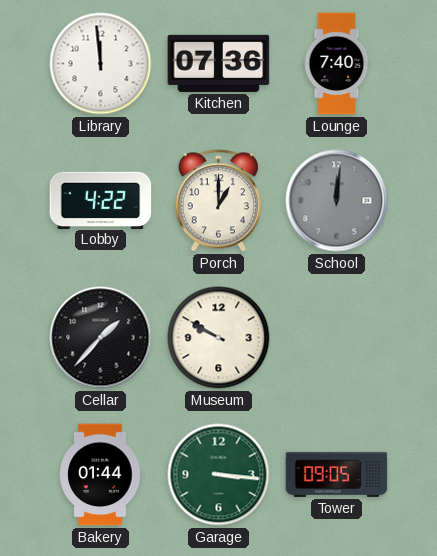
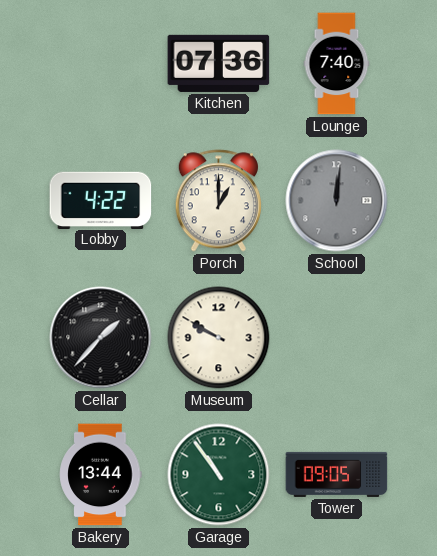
Library: 11:59 -> none (101, 64)
Bakery: 01:44 -> 13:44 (101, 475)
Garage: 3:16 -> 10:54 (219, 475)
